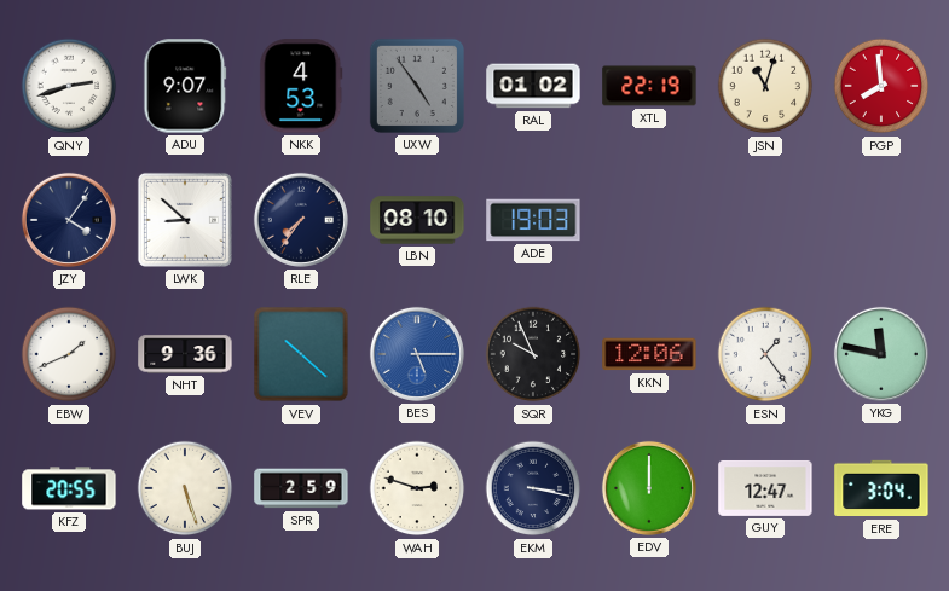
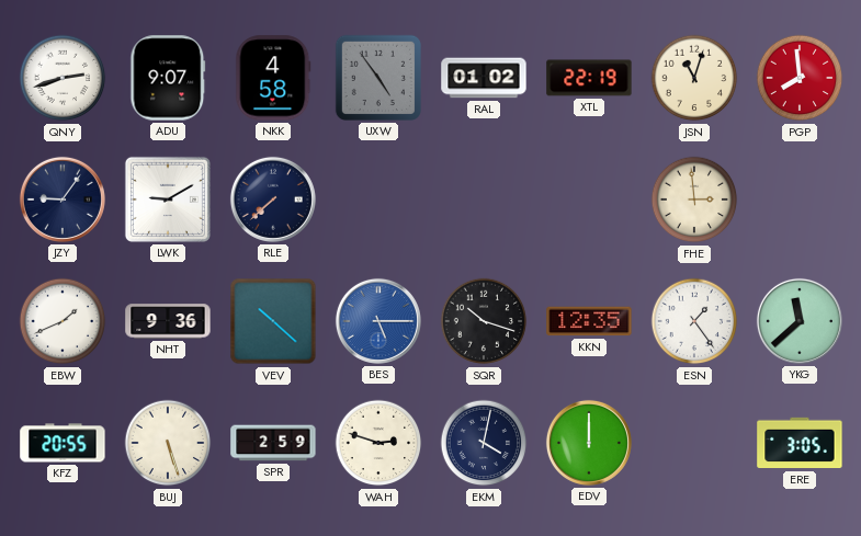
NKK: 4:53 -> 4:58 (273, 78)
JZY: 4:06 -> 9:06 (63, 199)
LWK: 8:52 -> 9:10 (168, 199)
RLE: 7:36 -> 7:38 (273, 199)
LBN: 08:10 -> none (417, 220)
ADE: 19:03 -> none (533, 220)
FHE: none -> 2:59 (694, 199)
SQR: 9:56 -> 10:18 (484, 321)
KKN: 12:06 -> 12:35 (589, 321)
YKG: 11:47 -> 11:38 (800, 321)
EKM: 3:17 -> 4:02 (484, 443)
GUY: 12:47 -> none (765, 488)
ERE: 3:04 -> 3:05 (800, 443)
